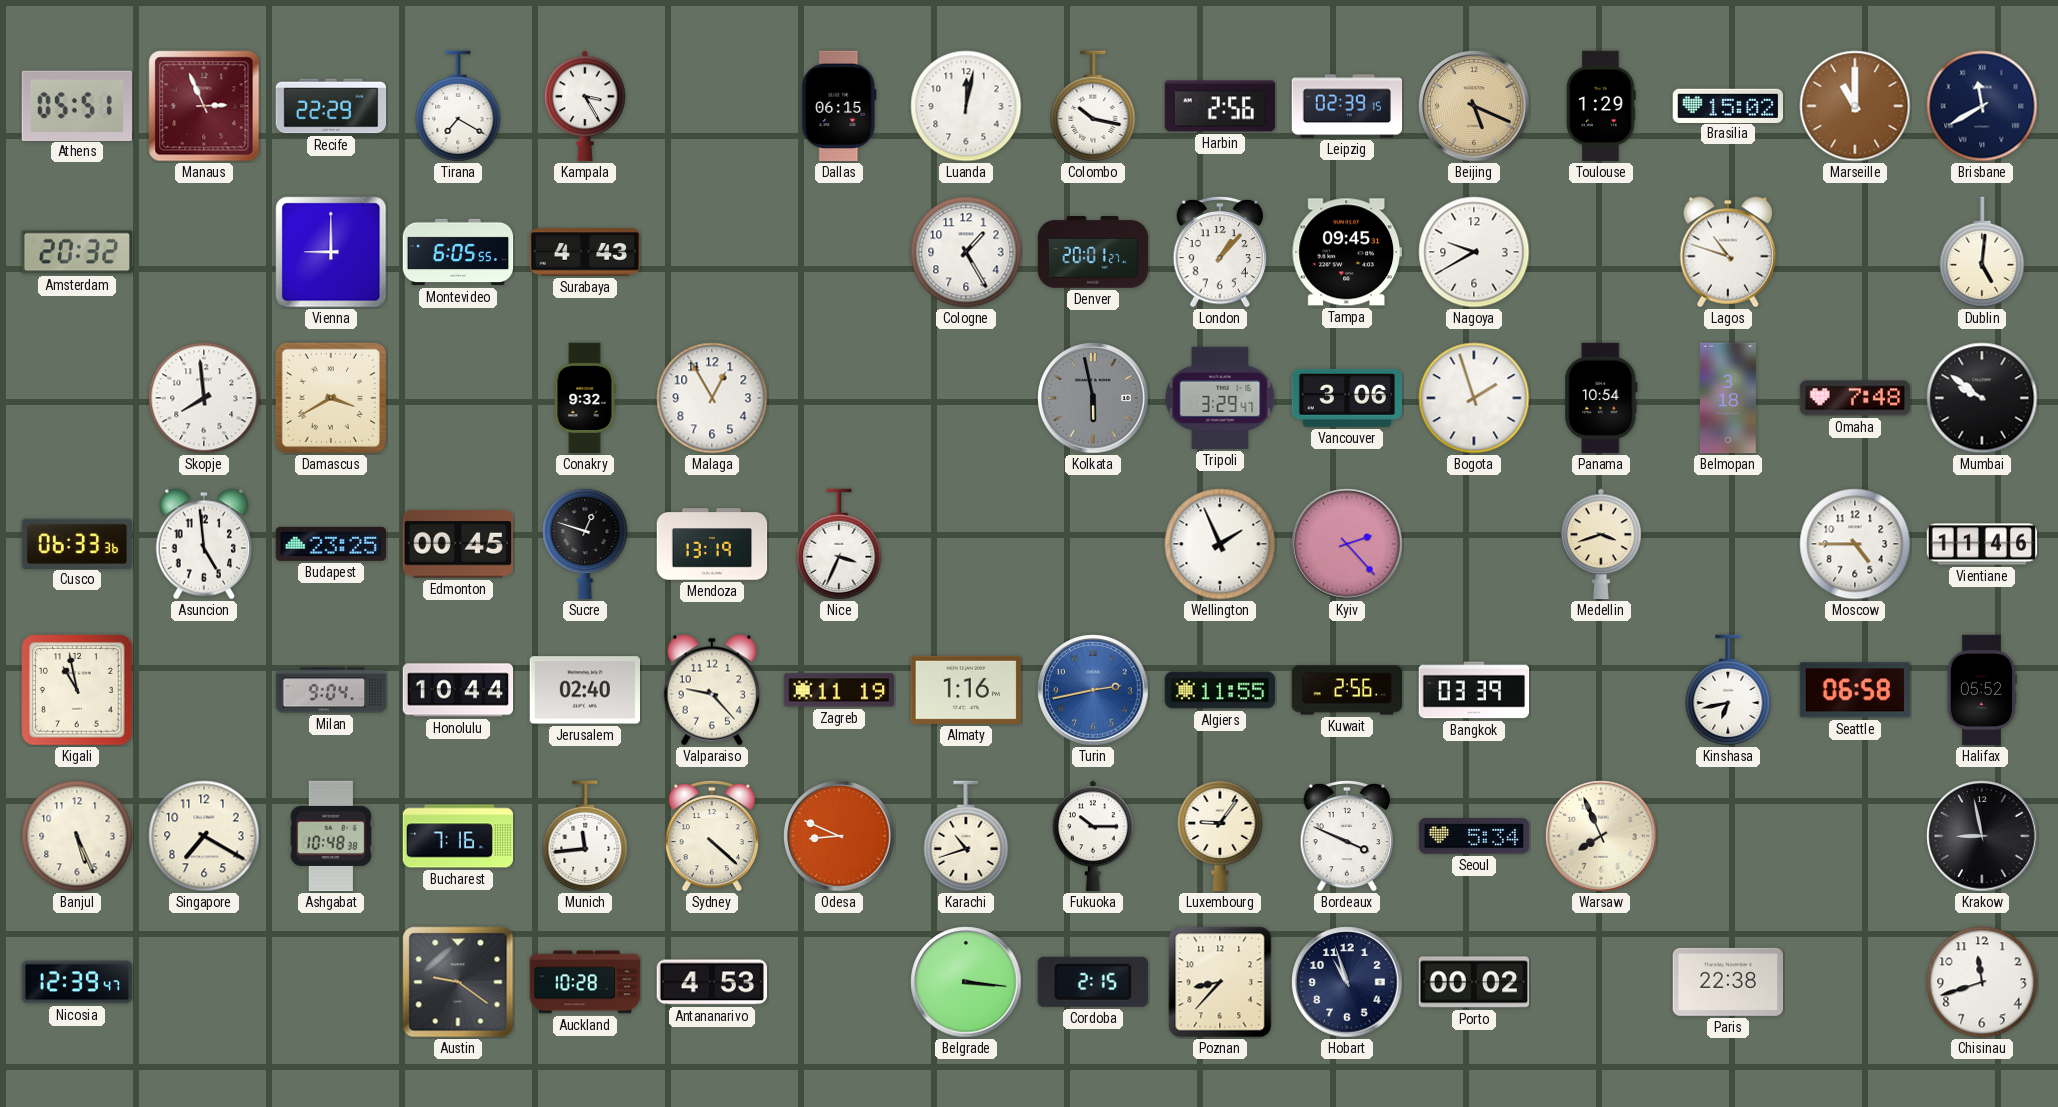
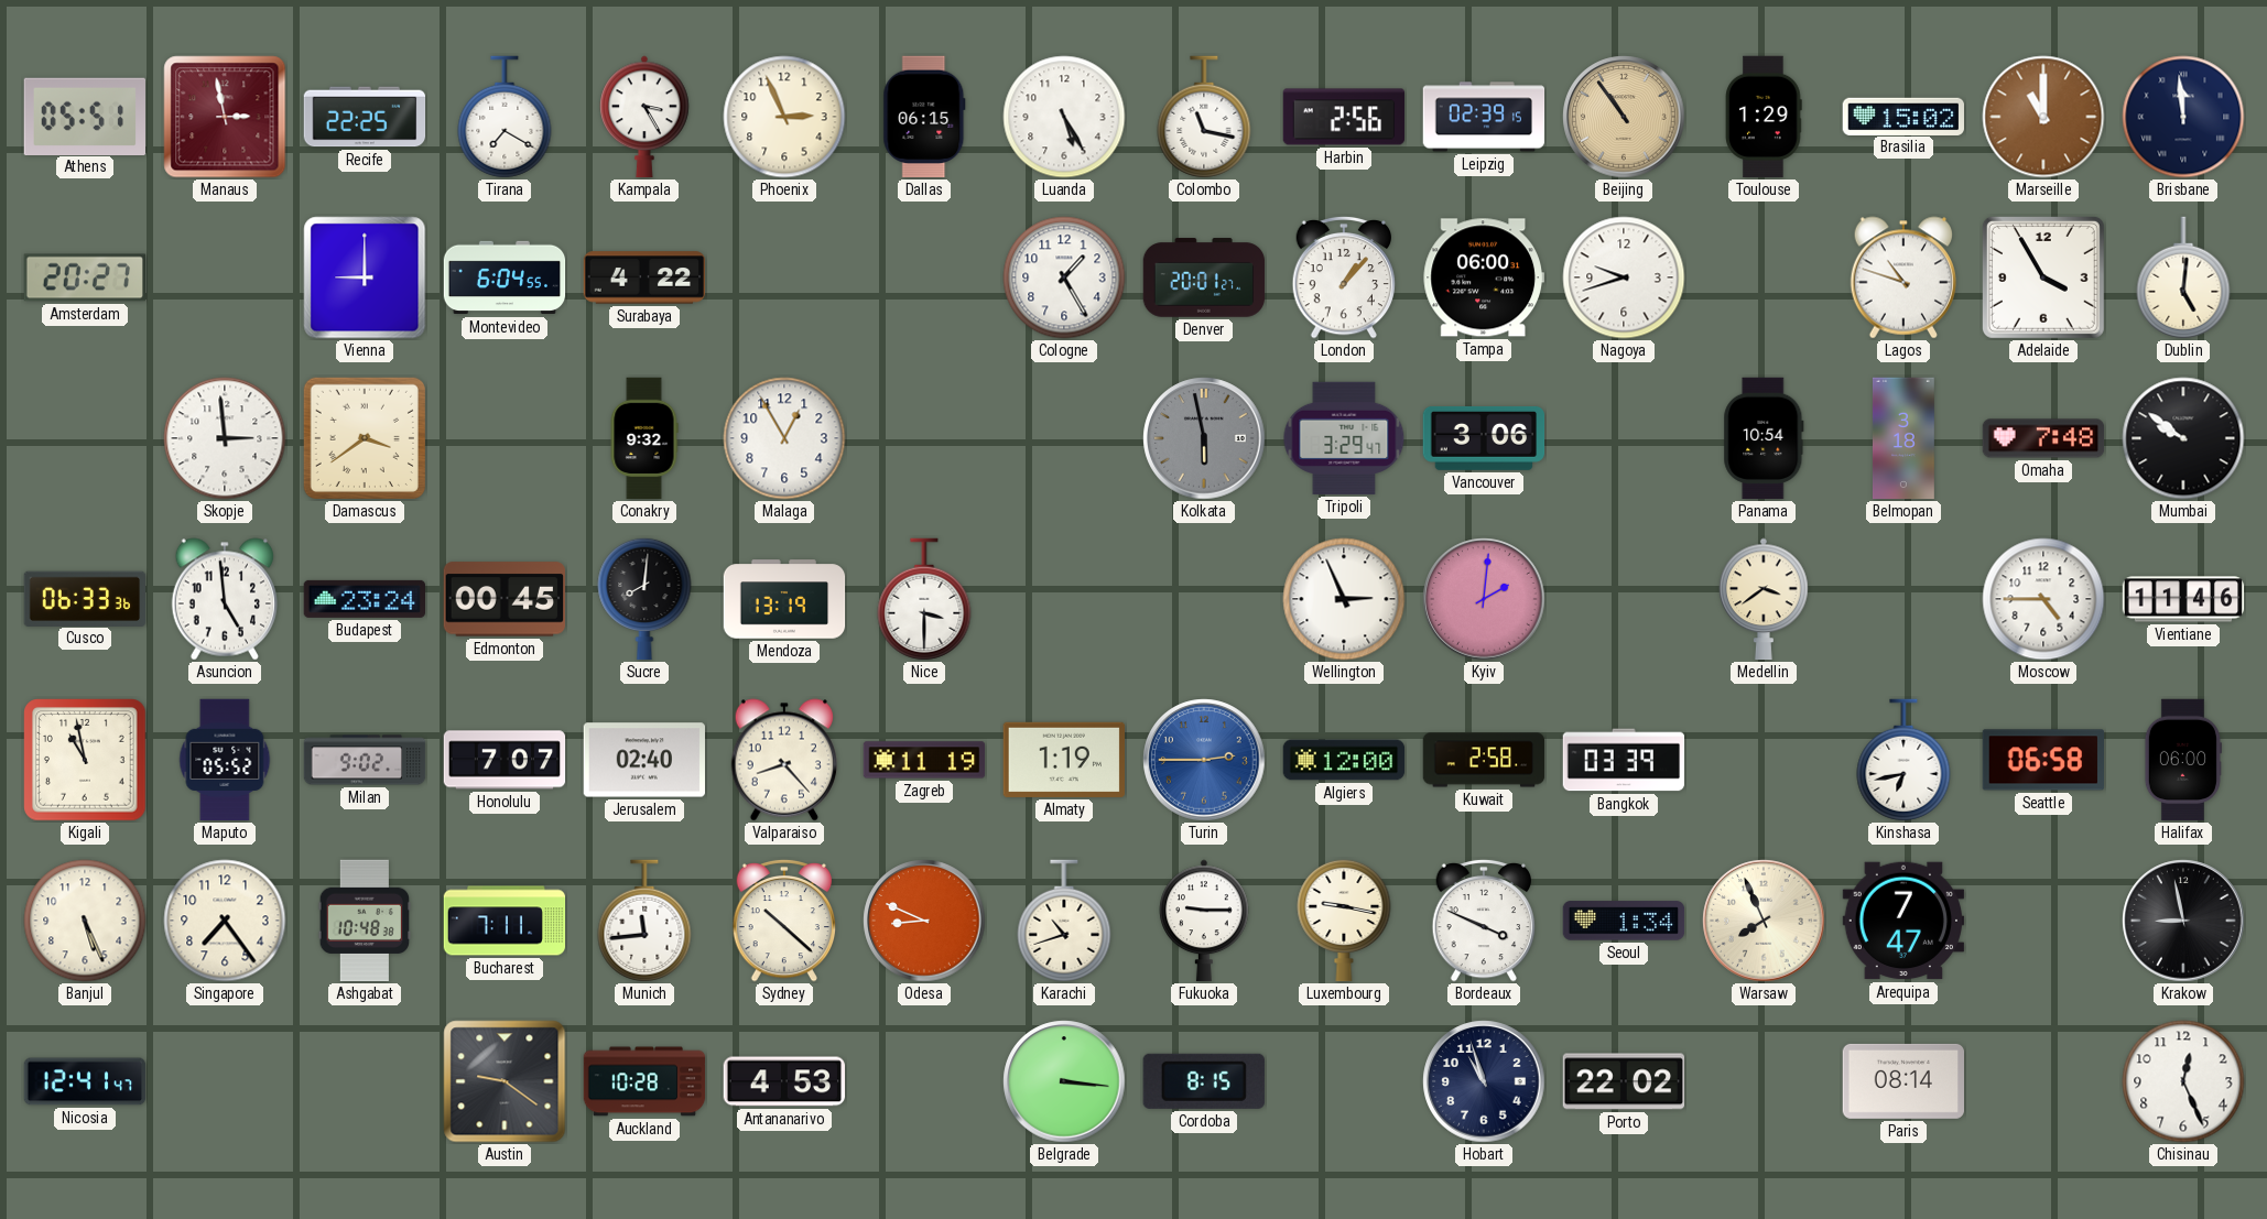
Manaus: 2:56 -> 2:58 (225, 117)
Recife: 22:29 -> 22:25 (365, 117)
Phoenix: none -> 2:56 (784, 117)
Luanda: 12:02 -> 5:25 (1064, 117)
Colombo: 10:17 -> 11:17 (1204, 117)
Beijing: 5:19 -> 10:54 (1624, 117)
Brisbane: 11:40 -> 11:59 (2183, 117)
Amsterdam: 20:32 -> 20:27 (84, 277)
Montevideo: 6:05 -> 6:04 (505, 277)
Surabaya: 4:43 -> 4:22 (644, 277)
Tampa: 09:45 -> 06:00 (1483, 277)
Nagoya: 9:40 -> 9:42 (1624, 277)
Adelaide: none -> 3:55 (2043, 277)
Skopje: 7:59 -> 2:59 (225, 438)
Damascus: 3:40 -> 3:39 (365, 438)
Bogota: 1:57 -> none (1474, 398)
Budapest: 23:25 -> 23:24 (364, 599)
Sucre: 12:48 -> 8:01 (644, 599)
Nice: 3:34 -> 3:30 (924, 599)
Wellington: 1:56 -> 2:56 (1344, 599)
Kyiv: 2:23 -> 2:01 (1484, 599)
Medellin: 3:42 -> 3:39 (1764, 599)
Maputo: none -> 05:52 (225, 760)
Milan: 9:04 -> 9:02 (365, 760)
Honolulu: 10:44 -> 7:07 (505, 760)
Valparaiso: 9:23 -> 8:23 (783, 760)
Almaty: 1:16 -> 1:19 (1063, 760)
Turin: 2:43 -> 2:45 (1204, 760)
Algiers: 11:55 -> 12:00 (1344, 760)
Kuwait: 2:56 -> 2:58 (1484, 760)
Halifax: 05:52 -> 06:00 (2183, 760)
Singapore: 7:20 -> 7:24 (225, 921)
Bucharest: 7:16 -> 7:11 (505, 921)
Sydney: 4:22 -> 10:22 (784, 921)
Fukuoka: 10:15 -> 9:15 (1204, 921)
Luxembourg: 9:06 -> 9:17 (1344, 921)
Seoul: 5:34 -> 1:34 (1624, 921)
Arequipa: none -> 7:47 (1903, 921)
Nicosia: 12:39 -> 12:41 (85, 1081)
Cordoba: 2:15 -> 8:15 (1204, 1081)
Poznan: 8:37 -> none (1220, 982)
Porto: 00:02 -> 22:02 (1624, 1081)
Paris: 22:38 -> 08:14 (1902, 1081)
Chisinau: 11:42 -> 12:26 (2183, 1081)
